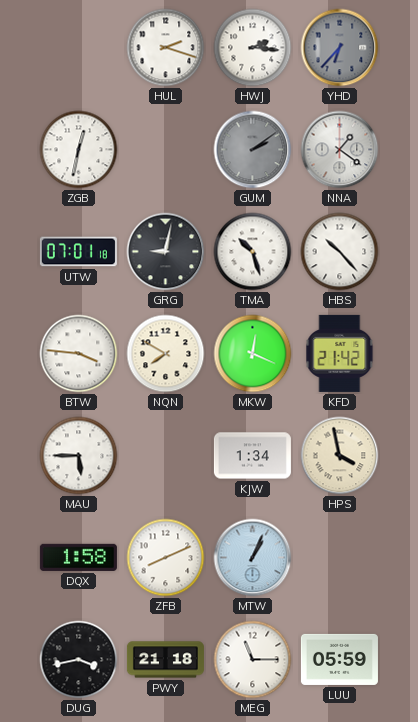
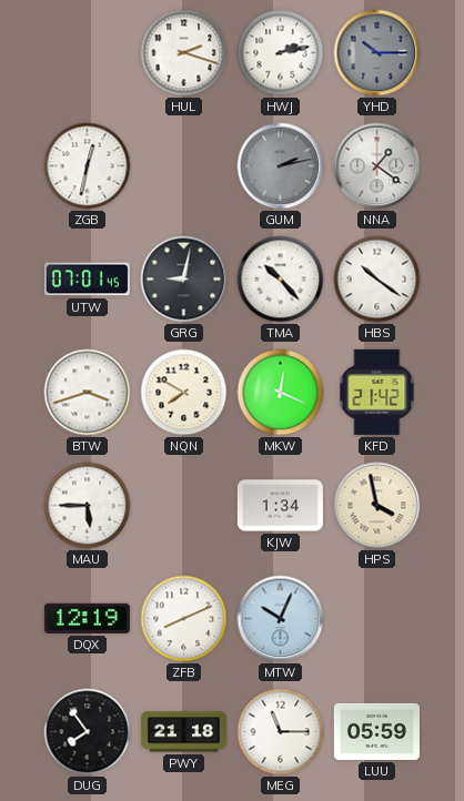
HWJ: 2:16 -> 2:13 (281, 53)
YHD: 6:37 -> 10:15 (377, 53)
GUM: 2:09 -> 2:13 (281, 166)
UTW: 07:01:18 -> 07:01:45 (87, 280)
TMA: 10:27 -> 10:23 (281, 280)
HBS: 10:23 -> 10:21 (377, 280)
BTW: 3:46 -> 3:42 (88, 393)
DQX: 1:58 -> 12:19 (87, 618)
MTW: 1:04 -> 10:04 (281, 619)
DUG: 3:43 -> 7:54 (88, 732)
